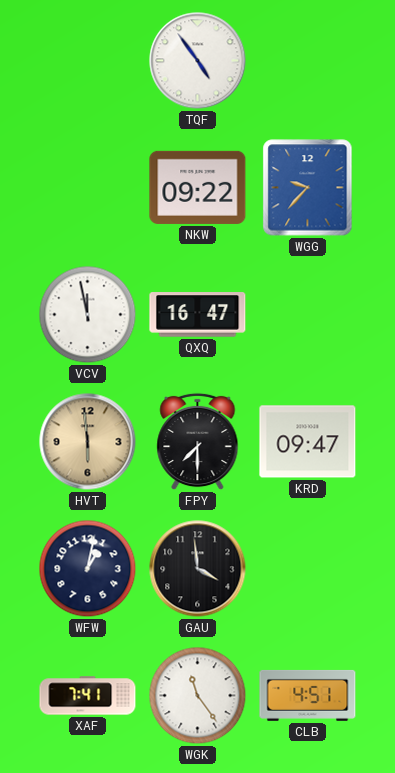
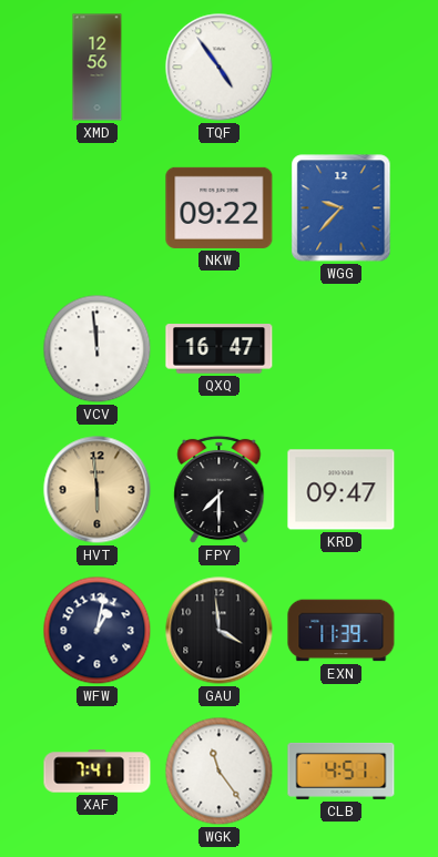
XMD: none -> 12:56 (98, 68)
VCV: 11:58 -> 11:59 (98, 349)
EXN: none -> 11:39 (342, 631)
